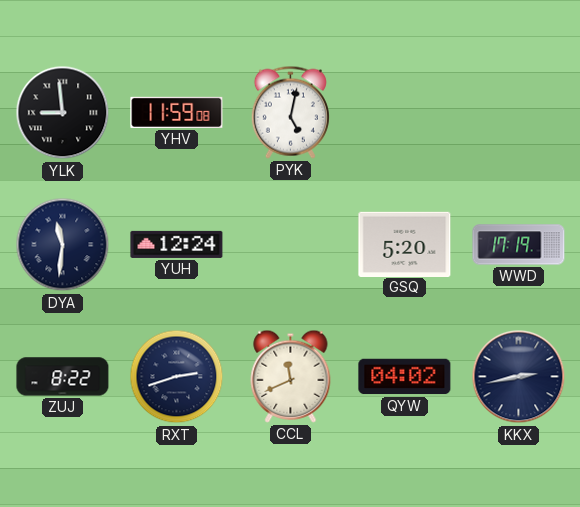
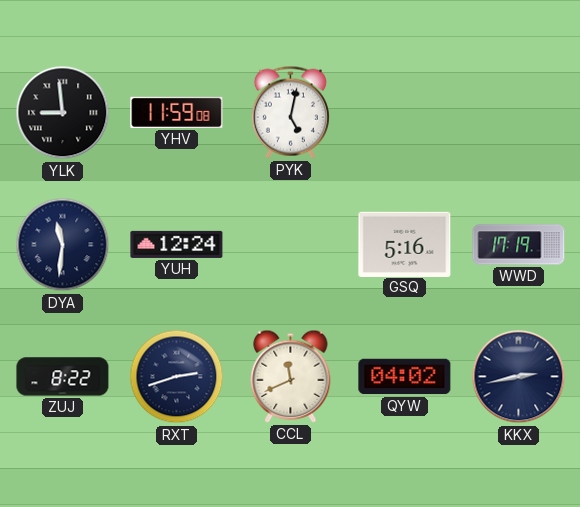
GSQ: 5:20 -> 5:16 (405, 244)
